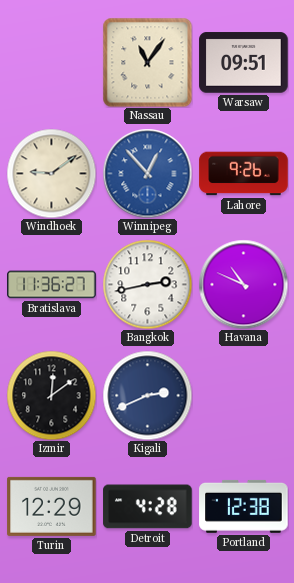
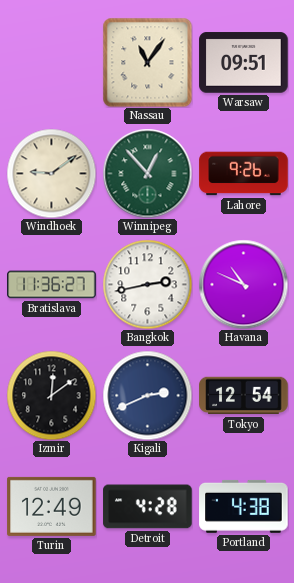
Winnipeg dial: blue -> green (147, 173)
Tokyo: none -> 12:54 (244, 396)
Turin: 12:29 -> 12:49 (52, 506)
Portland: 12:38 -> 4:38 (244, 506)
